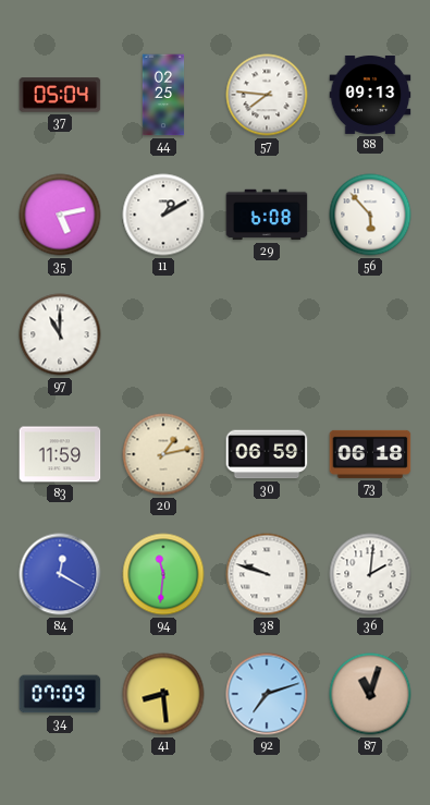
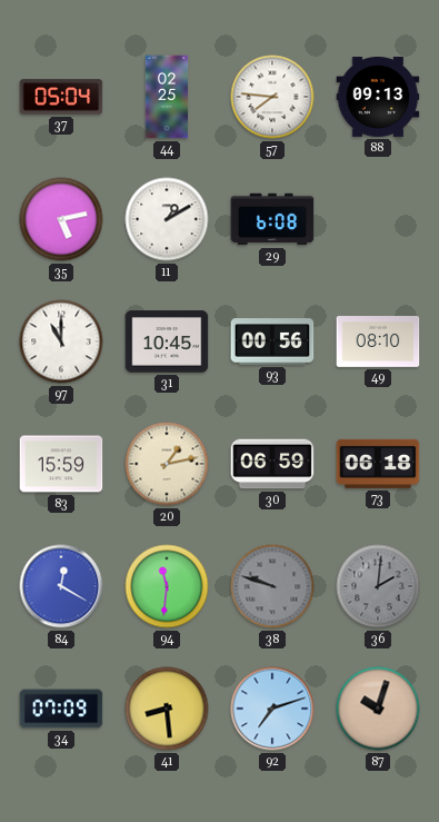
56: 5:53 -> none (370, 215)
31: none -> 10:45 (167, 341)
93: none -> 00:56 (272, 341)
49: none -> 08:10 (378, 343)
83: 11:59 -> 15:59 (61, 464)
38 dial: white -> grey (272, 586)
36 dial: white -> grey (378, 586)
87: 11:03 -> 10:03 (378, 709)
